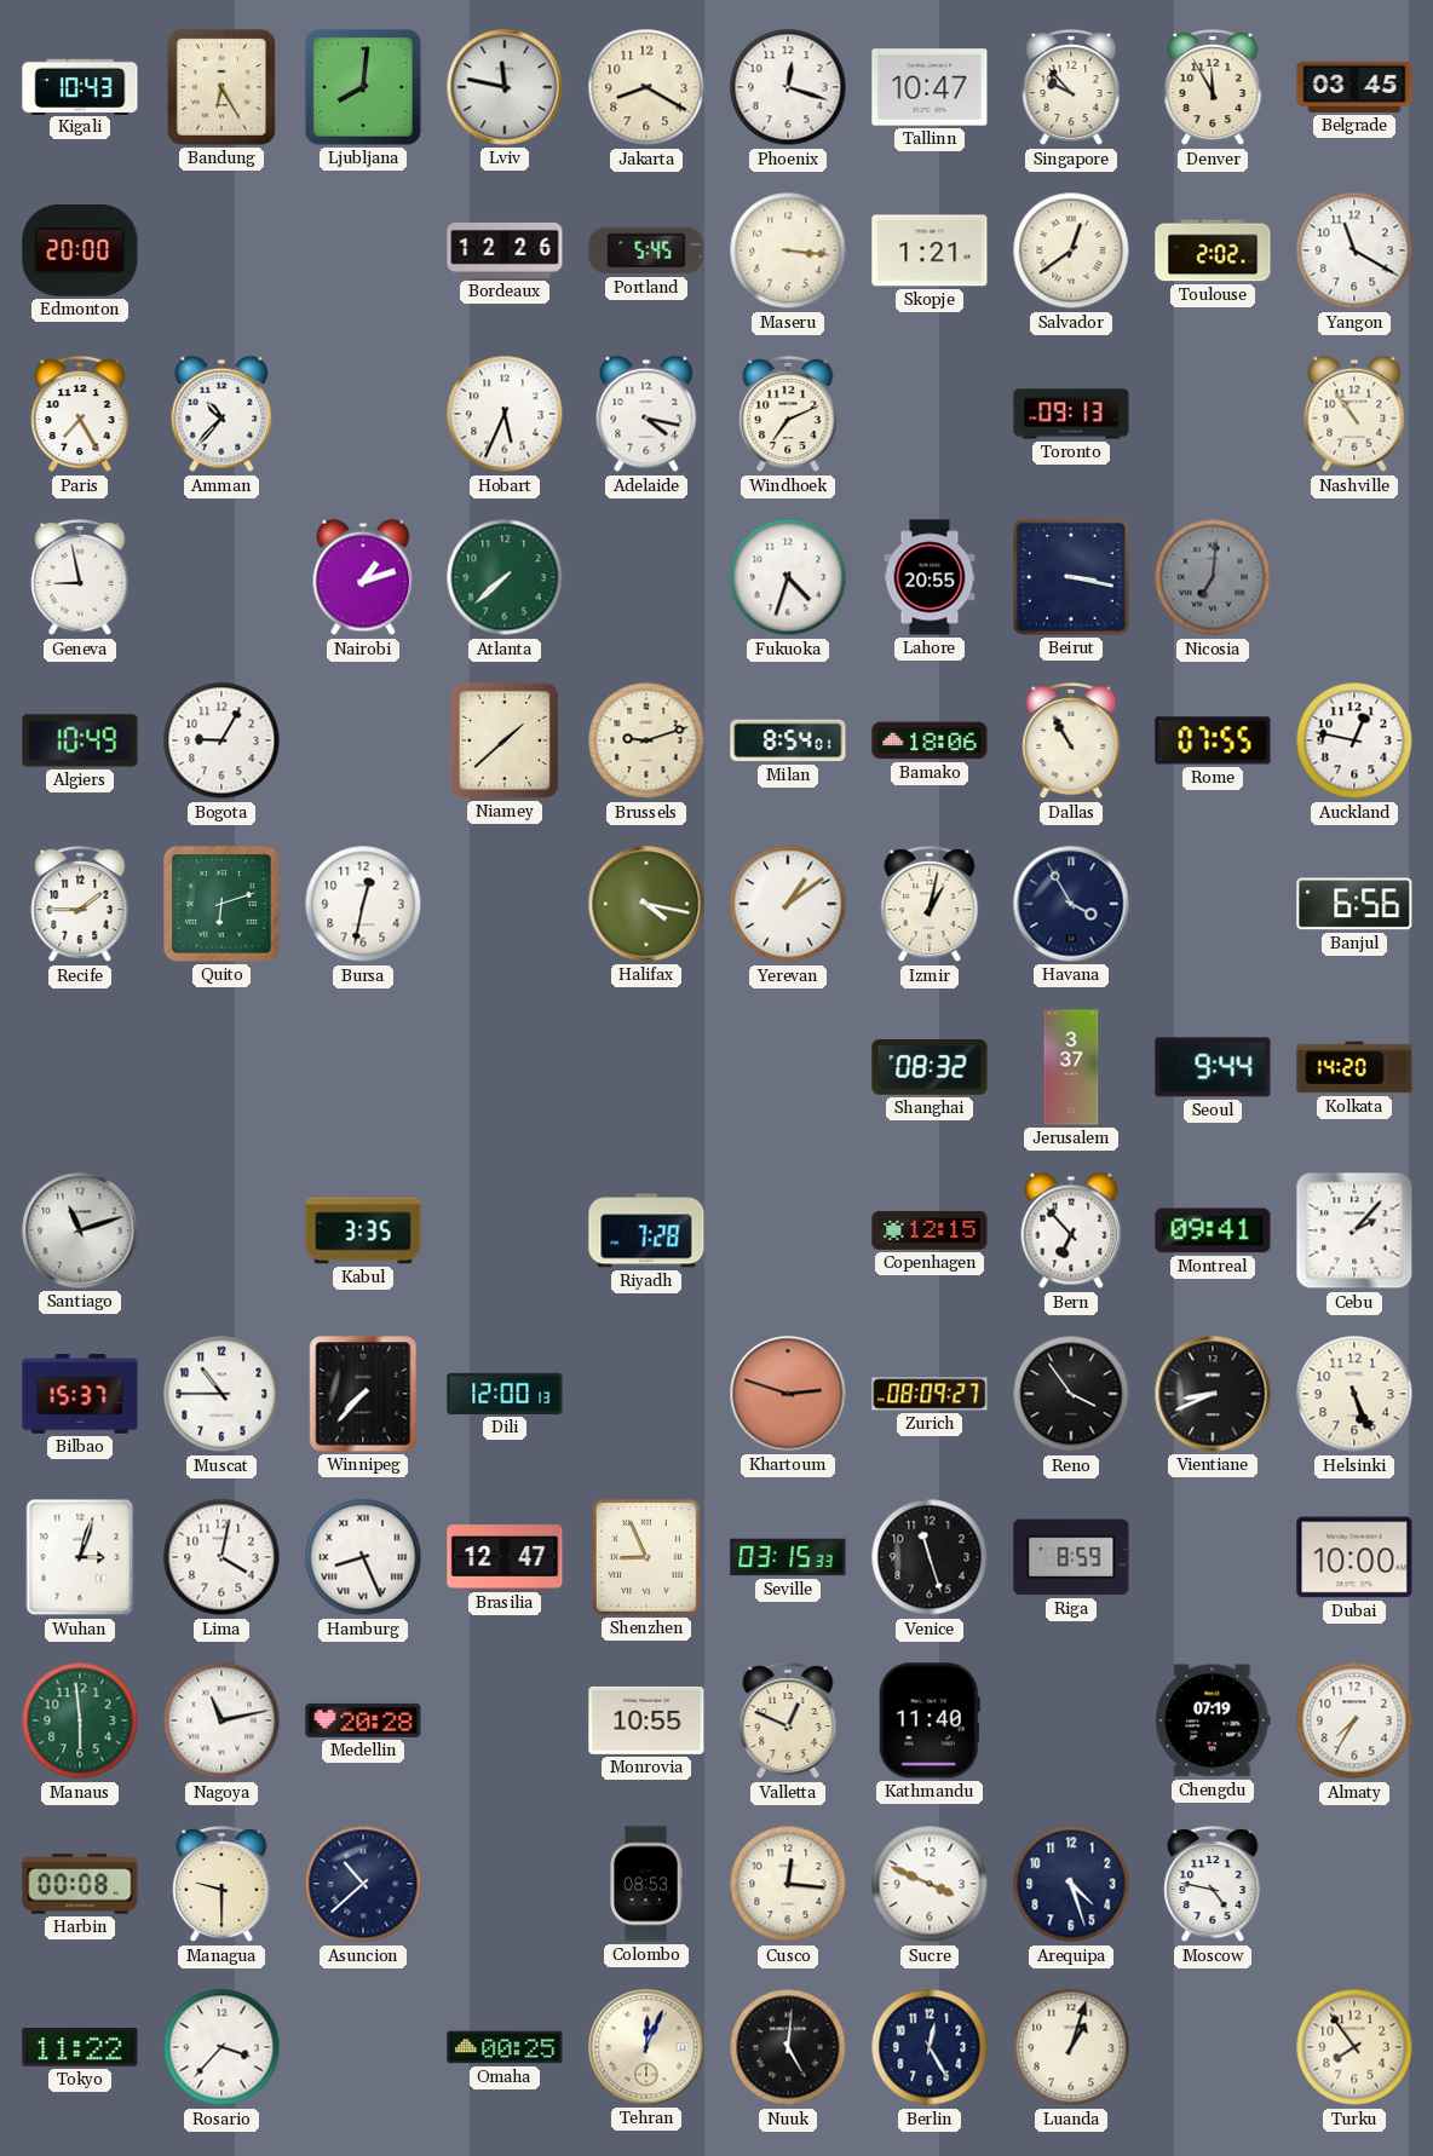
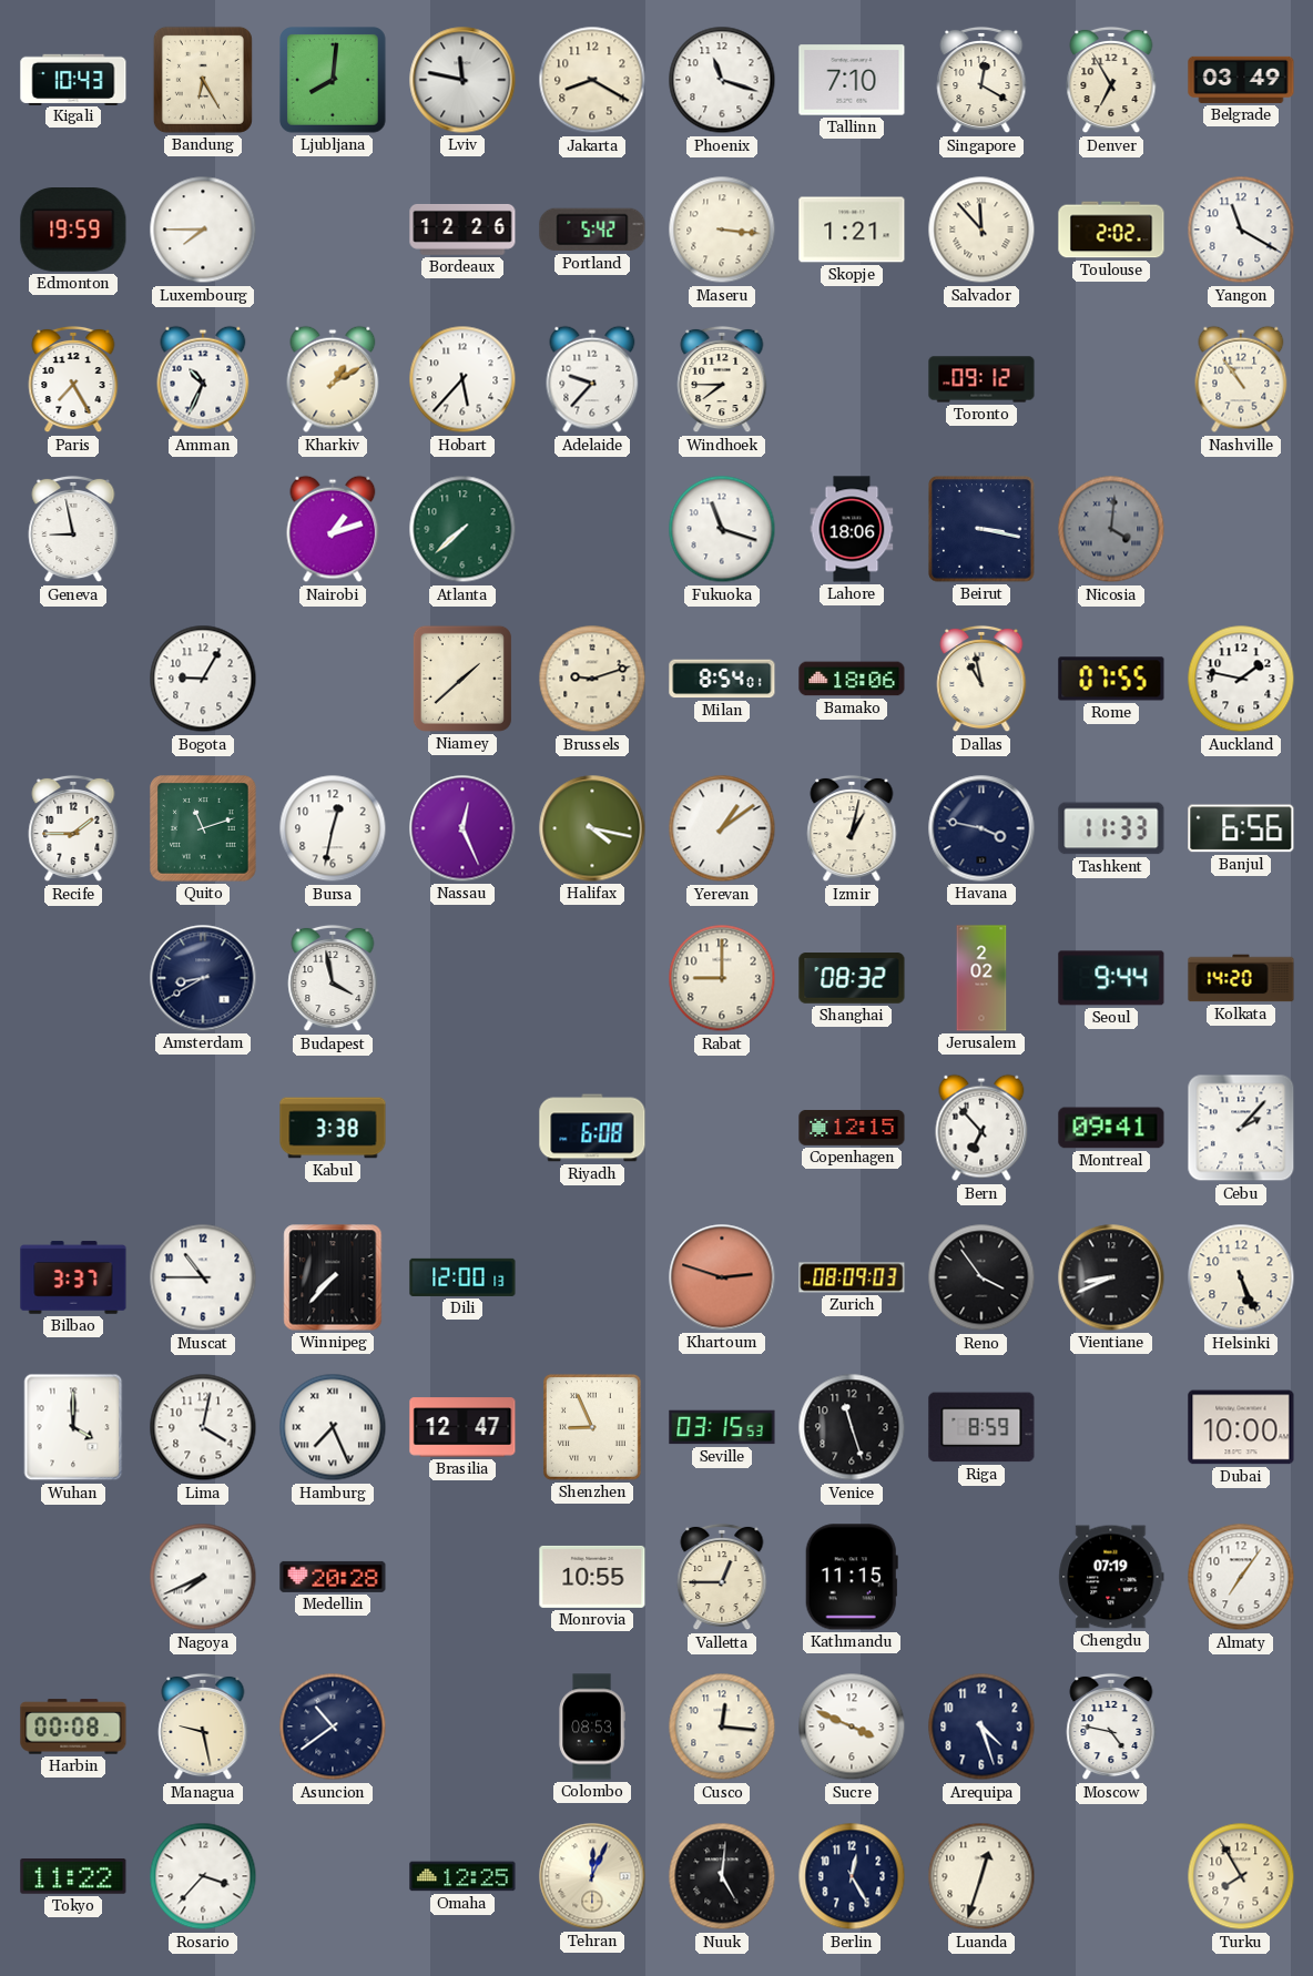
Phoenix: 12:18 -> 11:18 (722, 80)
Tallinn: 10:47 -> 7:10 (852, 80)
Singapore: 9:53 -> 12:20 (981, 80)
Denver: 11:55 -> 6:55 (1111, 80)
Belgrade: 03:45 -> 03:49 (1241, 80)
Edmonton: 20:00 -> 19:59 (73, 231)
Luxembourg: none -> 7:45 (203, 230)
Portland: 5:45 -> 5:42 (592, 230)
Salvador: 12:39 -> 11:53 (981, 230)
Amman: 10:37 -> 10:34 (203, 379)
Kharkiv: none -> 1:10 (333, 379)
Hobart: 5:34 -> 5:37 (462, 379)
Adelaide: 4:17 -> 9:37 (592, 379)
Windhoek: 7:11 -> 7:45 (722, 379)
Toronto: 09:13 -> 09:12 (981, 379)
Fukuoka: 4:33 -> 11:18 (722, 529)
Lahore: 20:55 -> 18:06 (852, 529)
Nicosia: 7:01 -> 4:01 (1111, 529)
Algiers: 10:49 -> none (80, 740)
Dallas: 10:55 -> 10:58 (981, 679)
Auckland: 12:47 -> 1:47 (1241, 679)
Quito: 6:12 -> 11:12 (203, 828)
Nassau: none -> 12:26 (462, 828)
Havana: 3:55 -> 3:47 (981, 828)
Tashkent: none -> 11:33 (1111, 828)
Amsterdam: none -> 8:40 (203, 978)
Budapest: none -> 3:58 (333, 978)
Rabat: none -> 9:00 (722, 978)
Jerusalem: 3:37 -> 2:02 (981, 978)
Santiago: 11:12 -> none (80, 1230)
Kabul: 3:35 -> 3:38 (333, 1128)
Riyadh: 7:28 -> 6:08 (592, 1128)
Bilbao: 15:37 -> 3:37 (73, 1277)
Zurich: 08:09:27 -> 08:09:03 (852, 1277)
Wuhan: 3:03 -> 4:00 (73, 1427)
Hamburg: 8:26 -> 7:26 (333, 1427)
Seville: 03:15:33 -> 03:15:53 (722, 1427)
Manaus: 5:59 -> none (80, 1720)
Nagoya: 11:13 -> 7:41 (203, 1577)
Valletta: 12:49 -> 12:45 (722, 1577)
Kathmandu: 11:40 -> 11:15 (852, 1577)
Almaty: 7:35 -> 7:06 (1241, 1577)
Managua: 9:30 -> 9:28 (203, 1727)
Asuncion: 10:38 -> 10:39 (333, 1727)
Omaha: 00:25 -> 12:25 (462, 1876)
Luanda: 1:03 -> 12:33 (981, 1876)
Turku: 7:54 -> 7:55 (1241, 1876)
